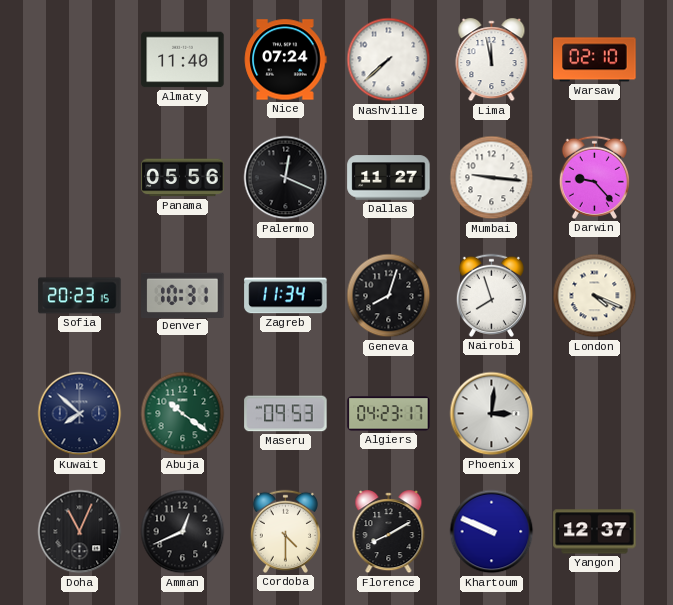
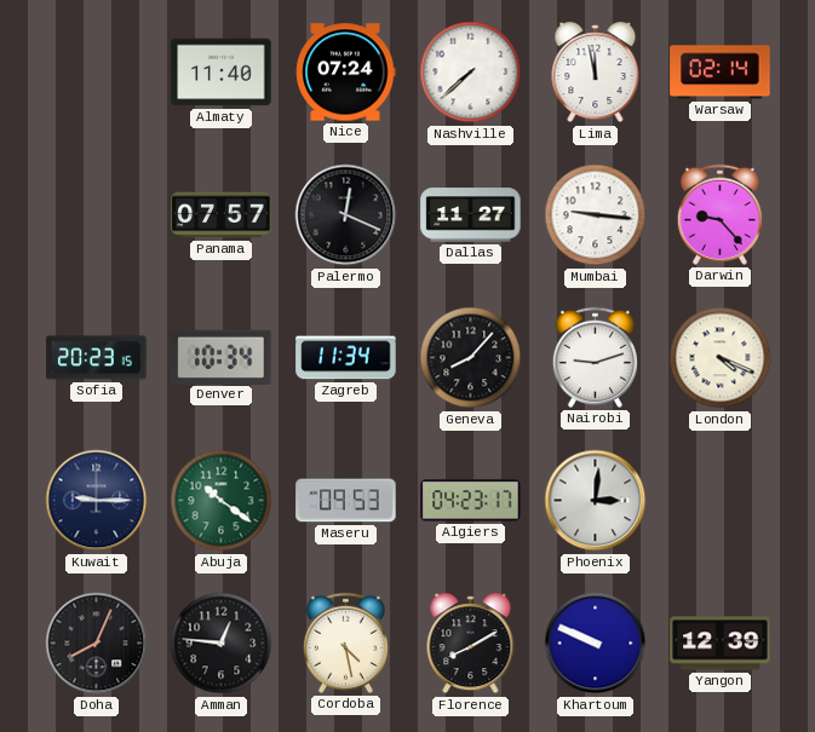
Warsaw: 02:10 -> 02:14 (721, 73)
Panama: 05:56 -> 07:57 (222, 215)
Denver: 10:31 -> 10:34 (222, 357)
Geneva: 8:03 -> 8:07 (471, 358)
Nairobi: 7:57 -> 9:12 (595, 357)
Kuwait: 7:52 -> 9:15 (97, 501)
Doha: 11:04 -> 8:04 (97, 644)
Amman: 12:41 -> 12:46 (222, 644)
Cordoba: 4:30 -> 4:28 (345, 642)
Yangon: 12:37 -> 12:39 (721, 644)
